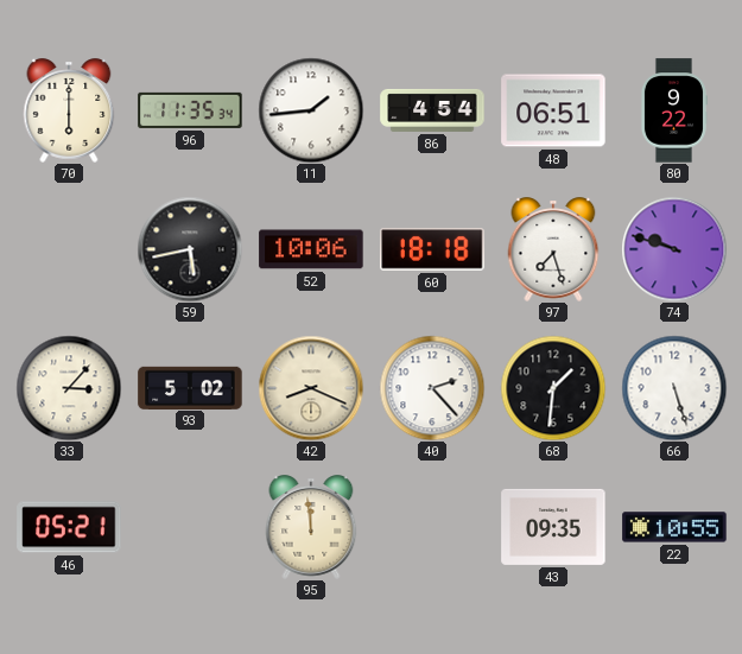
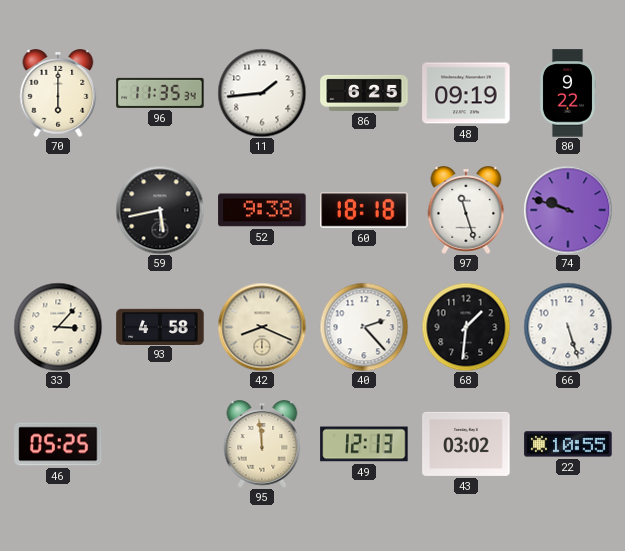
86: 4:54 -> 6:25 (364, 93)
48: 06:51 -> 09:19 (466, 93)
52: 10:06 -> 9:38 (262, 210)
97: 7:27 -> 11:27 (466, 210)
93: 5:02 -> 4:58 (160, 326)
46: 05:21 -> 05:25 (58, 444)
49: none -> 12:13 (364, 444)
43: 09:35 -> 03:02 (466, 444)
